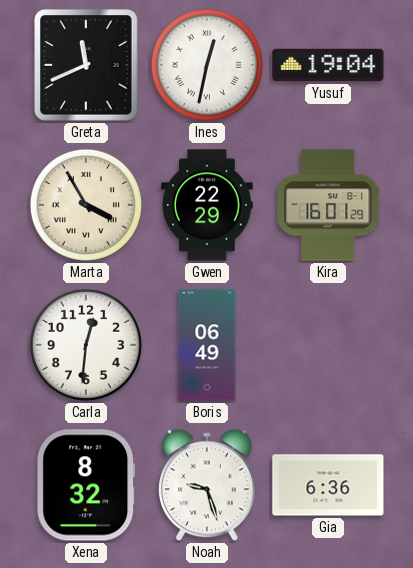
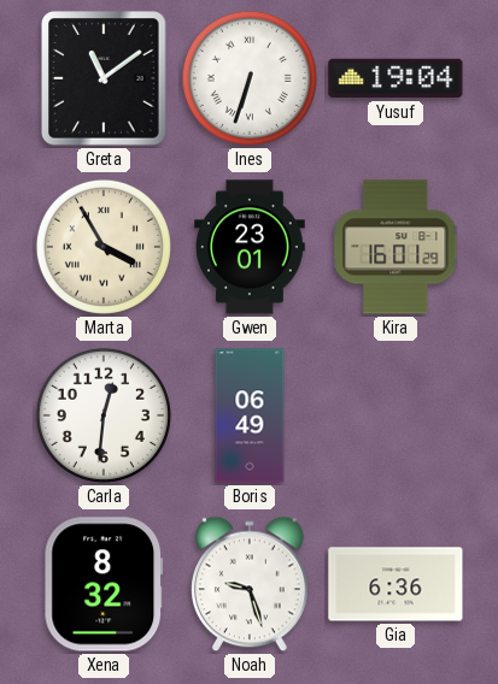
Greta: 11:41 -> 11:09 (104, 78)
Ines: 12:32 -> 6:33 (250, 78)
Gwen: 22:29 -> 23:01 (250, 247)
